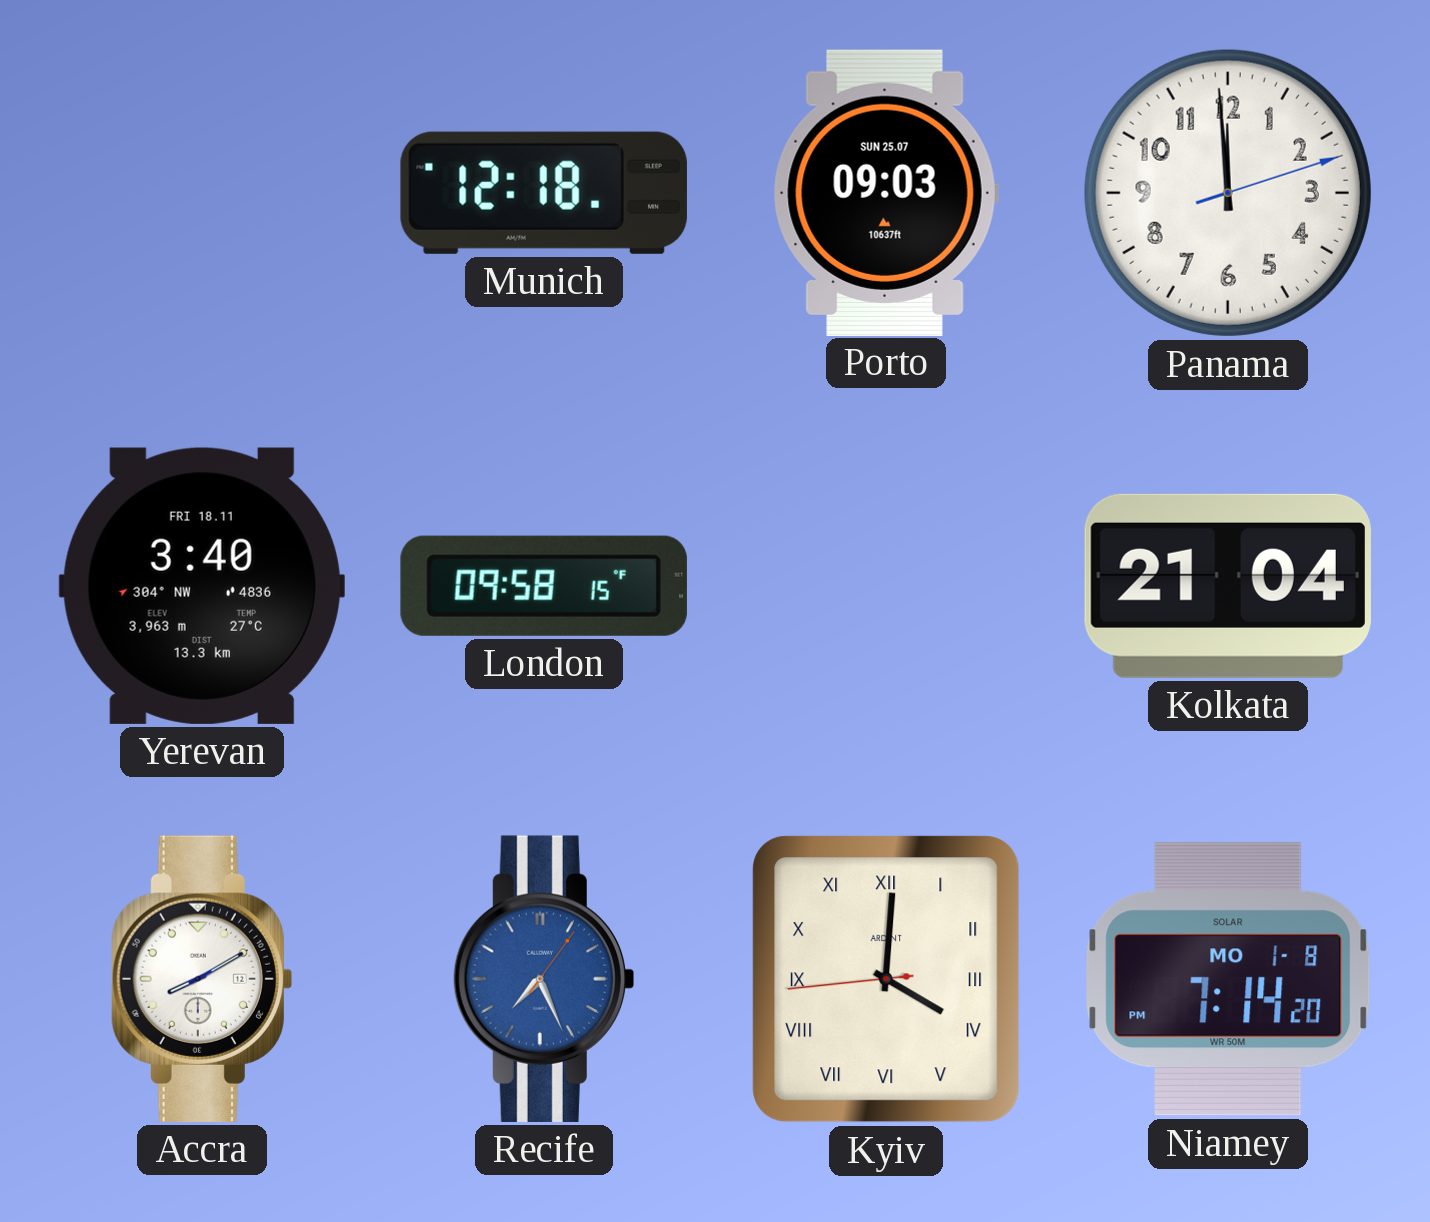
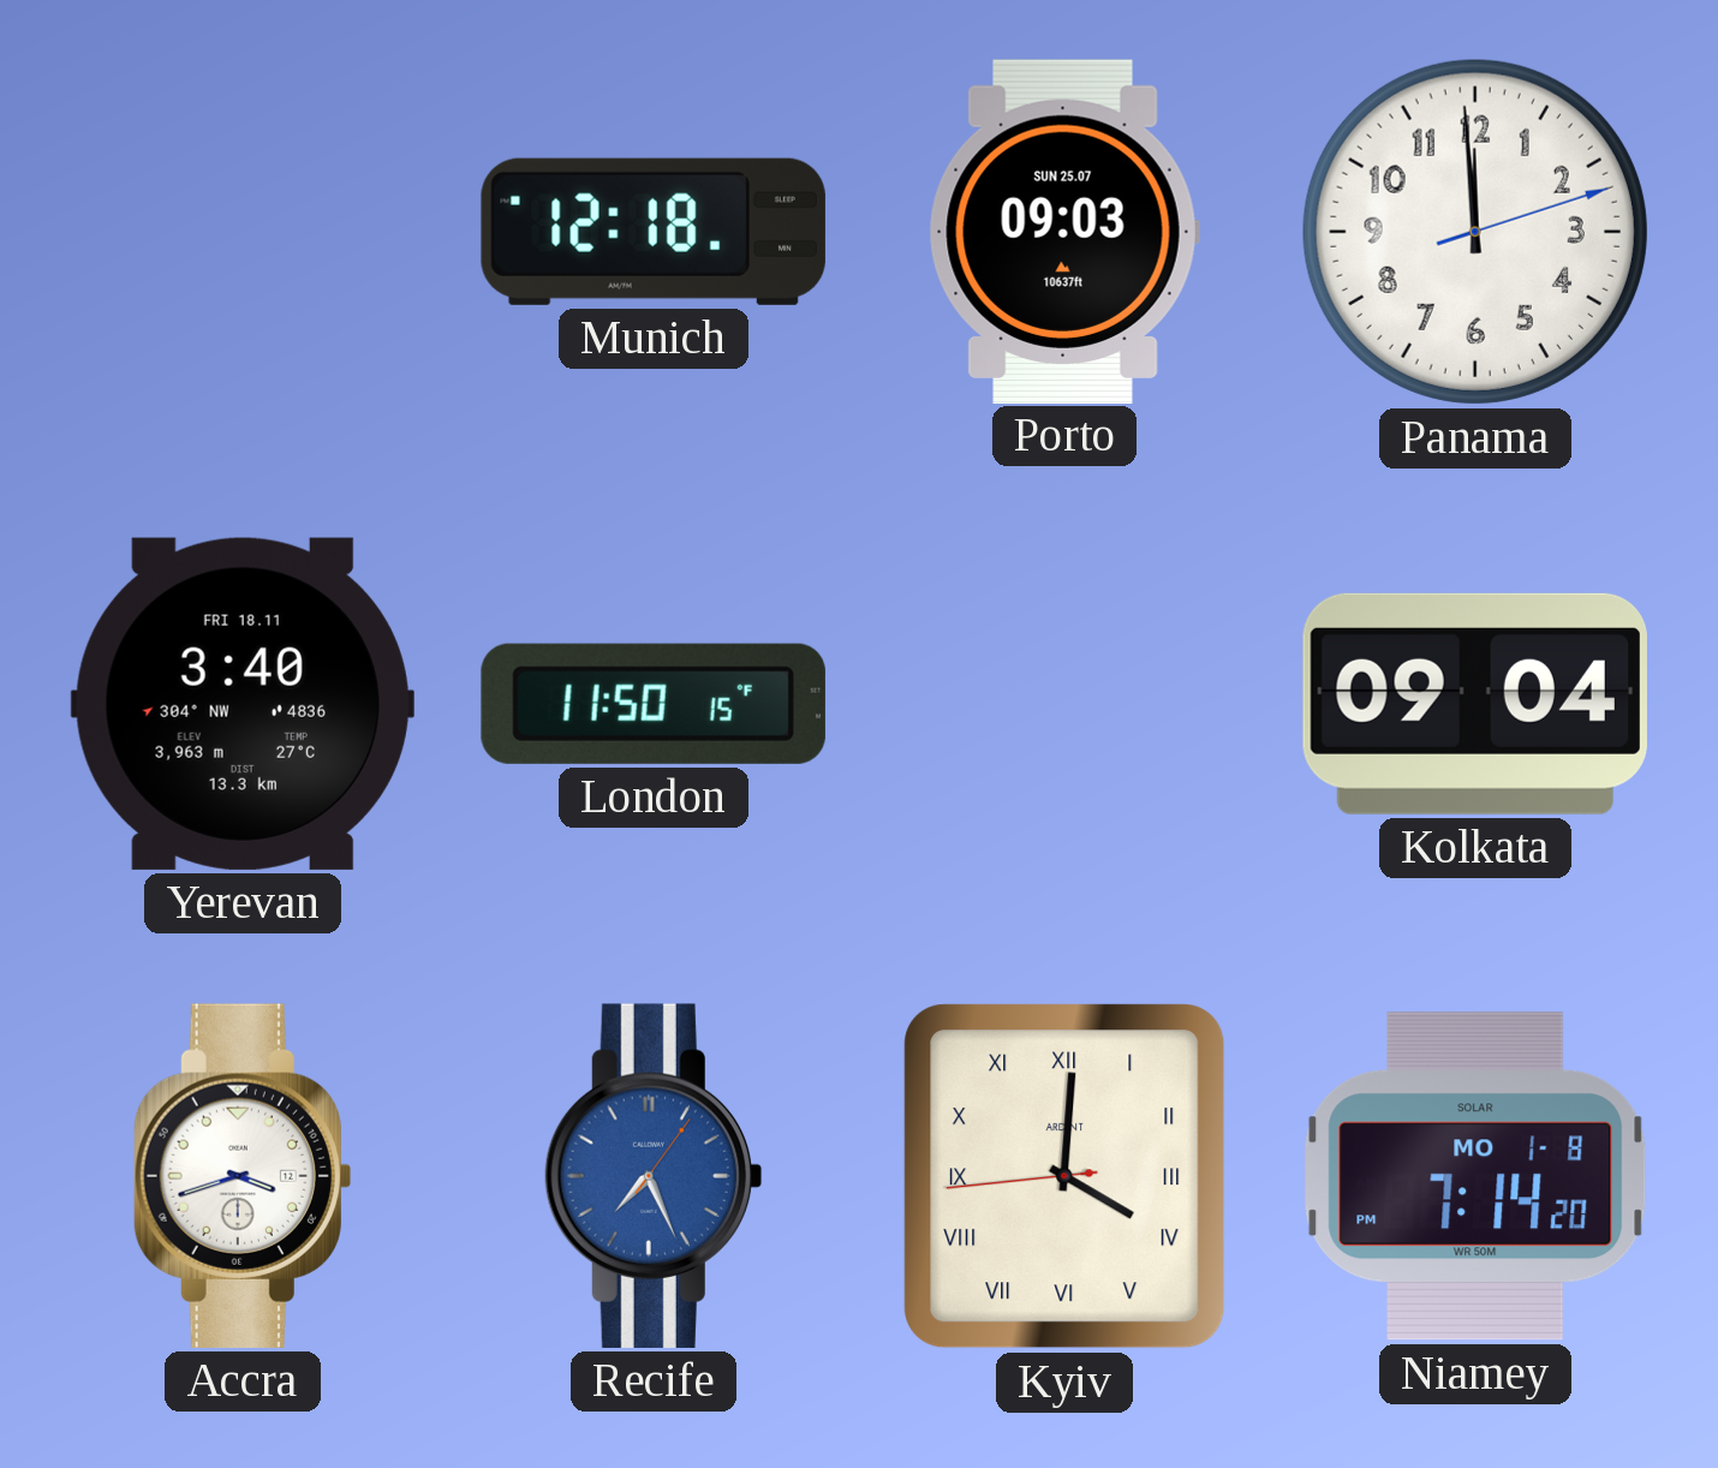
London: 09:58 -> 11:50 (654, 704)
Kolkata: 21:04 -> 09:04 (1475, 704)
Accra: 8:10 -> 3:42 (241, 1176)
